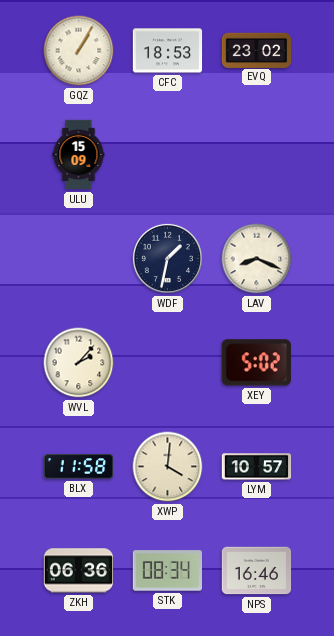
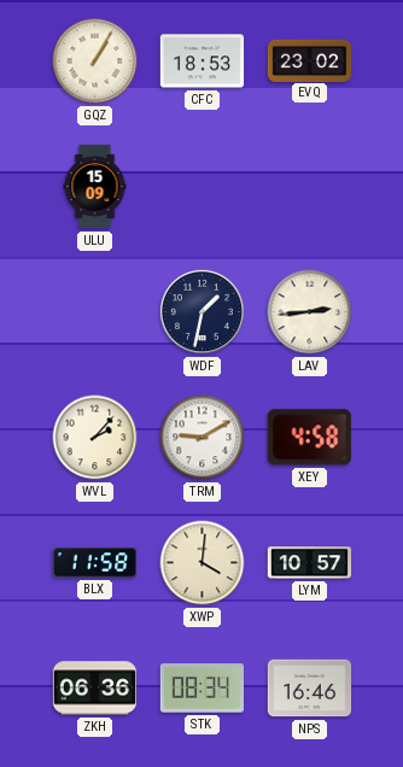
LAV: 8:19 -> 2:44 (310, 312)
TRM: none -> 9:10 (203, 438)
XEY: 5:02 -> 4:58 (309, 438)
